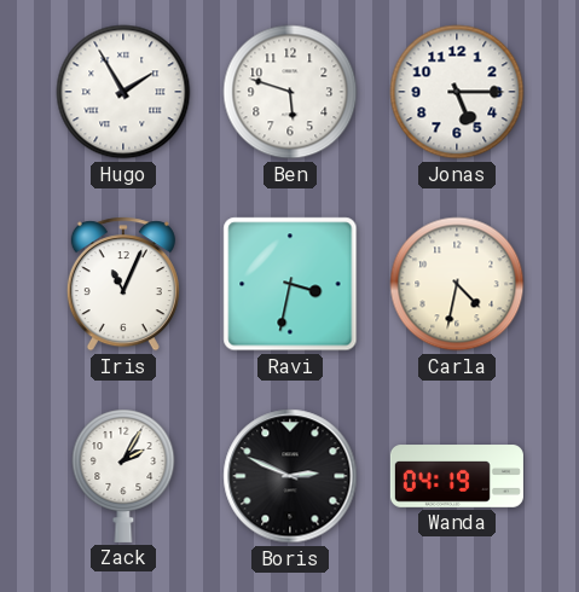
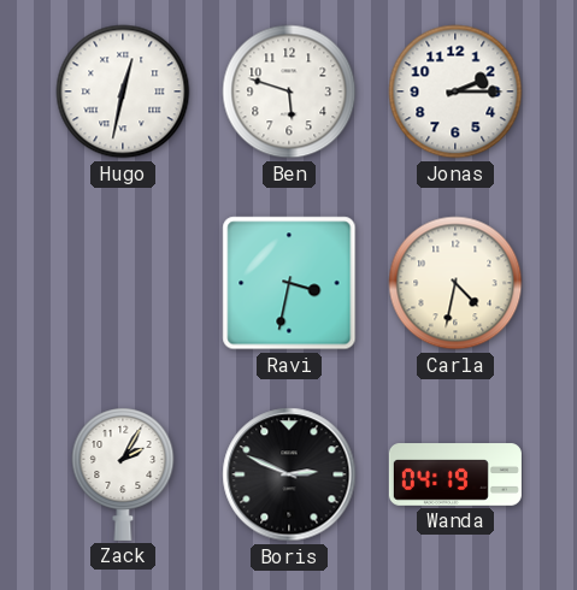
Hugo: 1:55 -> 12:32 (123, 92)
Jonas: 5:15 -> 2:15 (455, 92)
Iris: 11:04 -> none (123, 284)
